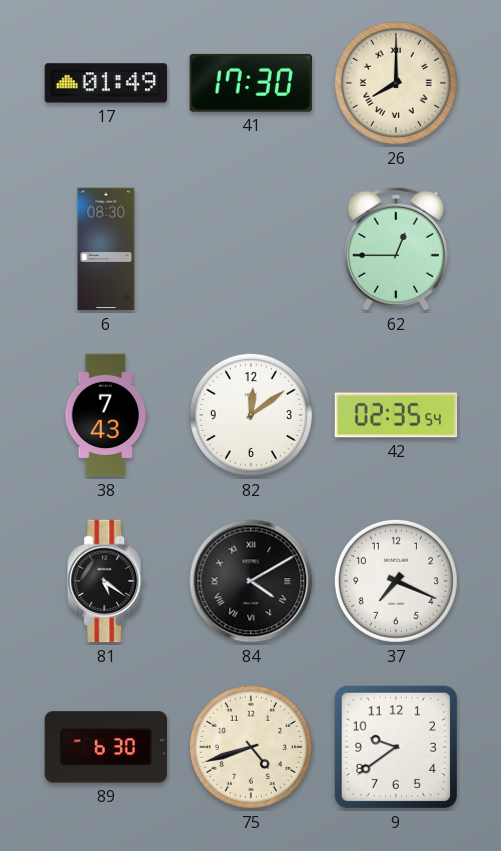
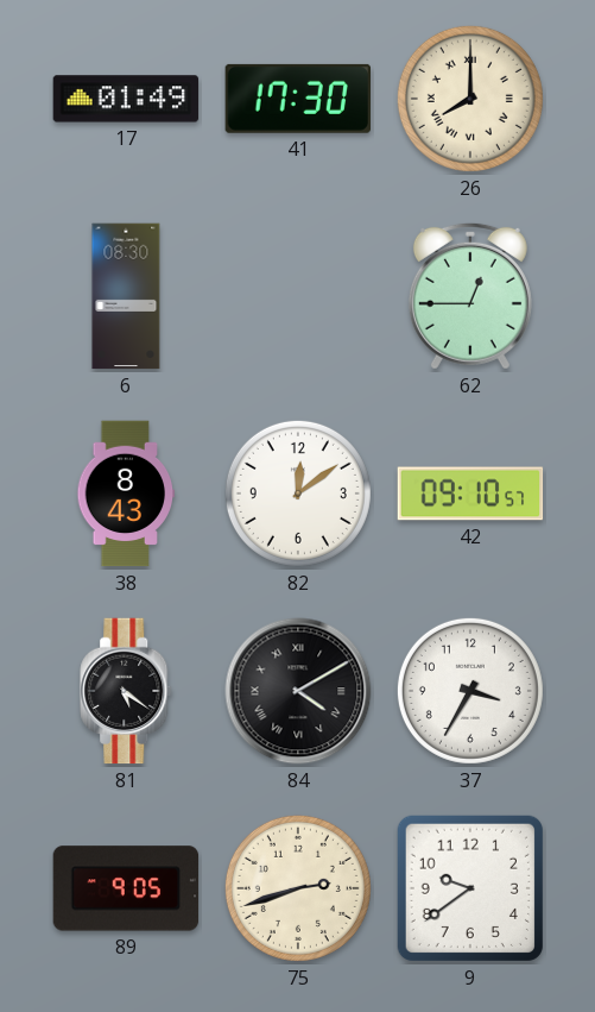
38: 7:43 -> 8:43 (126, 494)
42: 02:35 -> 09:10 (470, 494)
37: 7:19 -> 3:35 (470, 691)
89: 6:30 -> 9:05 (126, 888)
75: 4:42 -> 2:42 (298, 888)
